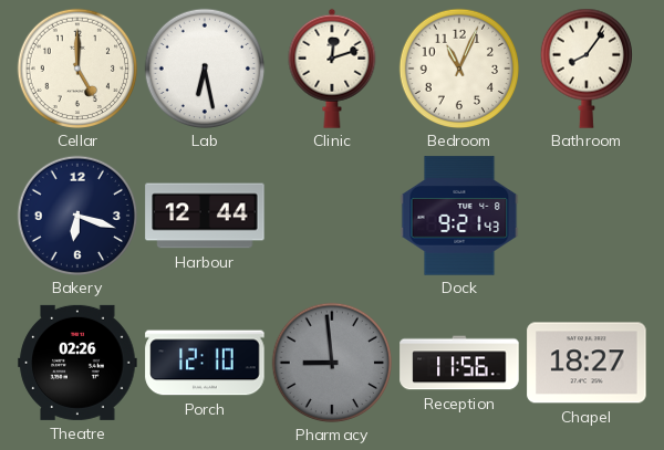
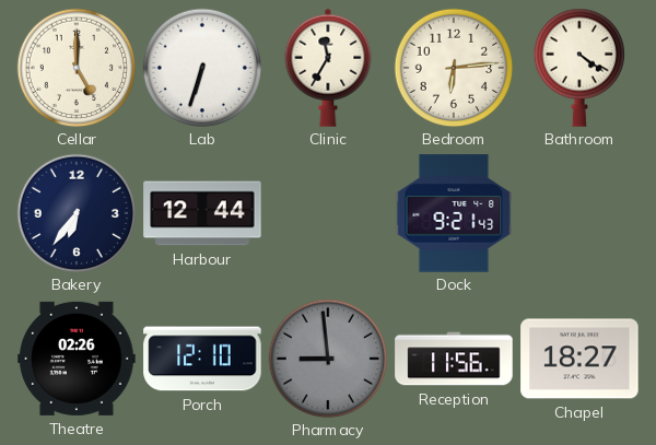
Lab: 6:28 -> 6:33 (202, 68)
Clinic: 12:12 -> 11:35 (328, 68)
Bedroom: 11:04 -> 6:14 (454, 68)
Bathroom: 8:06 -> 4:21 (578, 68)
Bakery: 6:18 -> 6:36 (77, 213)
